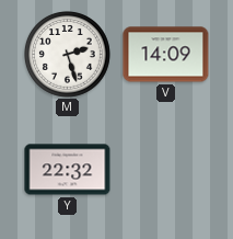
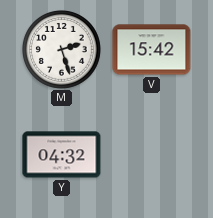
V: 14:09 -> 15:42 (152, 50)
Y: 22:32 -> 04:32 (62, 155)
